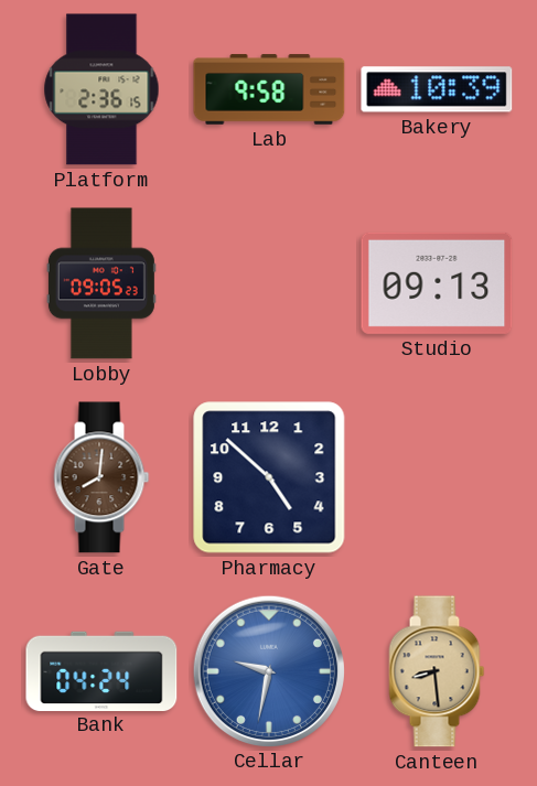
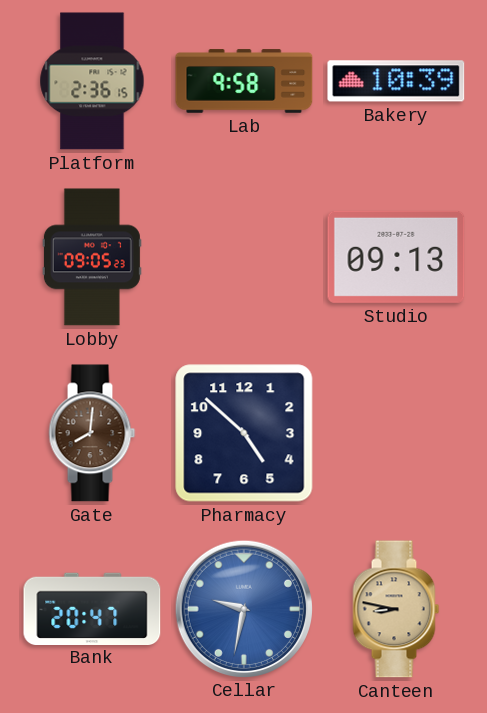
Bank: 04:24 -> 20:47 (92, 608)
Canteen: 8:29 -> 8:47 (396, 609)
